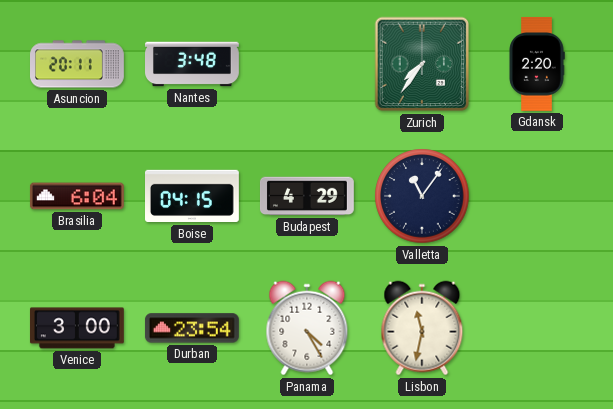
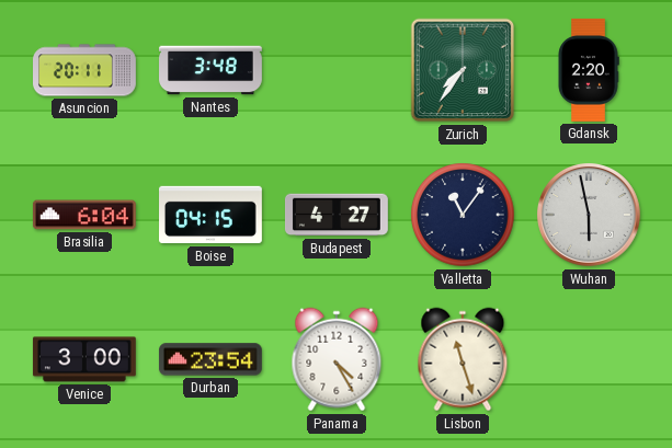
Budapest: 4:29 -> 4:27 (337, 215)
Wuhan: none -> 5:58 (590, 216)
Lisbon: 11:32 -> 11:27 (463, 359)
